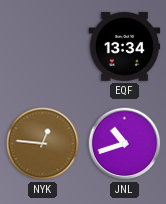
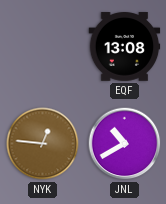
EQF: 13:34 -> 13:08 (125, 47)
JNL: 10:42 -> 10:40 (125, 144)
